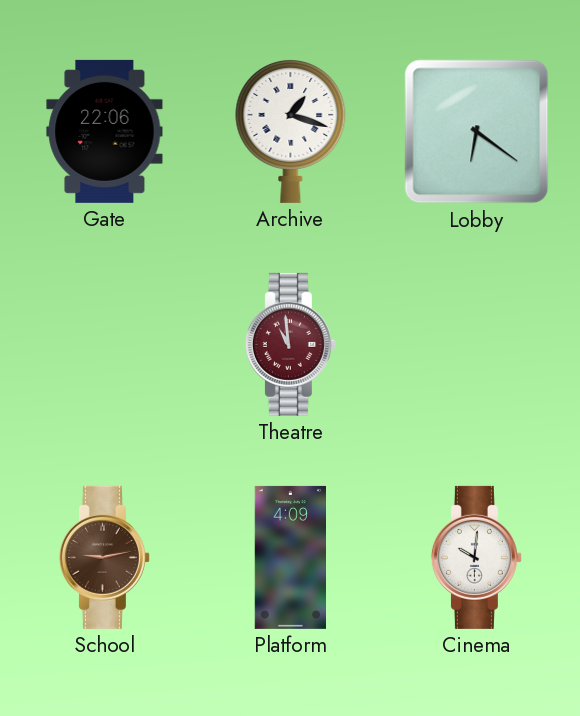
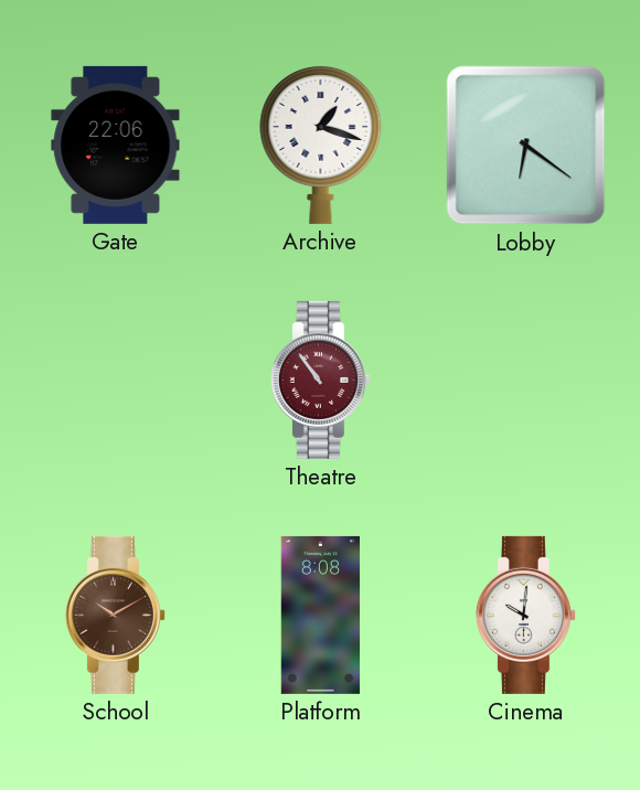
Theatre: 10:59 -> 10:54 (320, 380)
School: 9:13 -> 10:10 (115, 615)
Platform: 4:09 -> 8:08 (320, 615)
